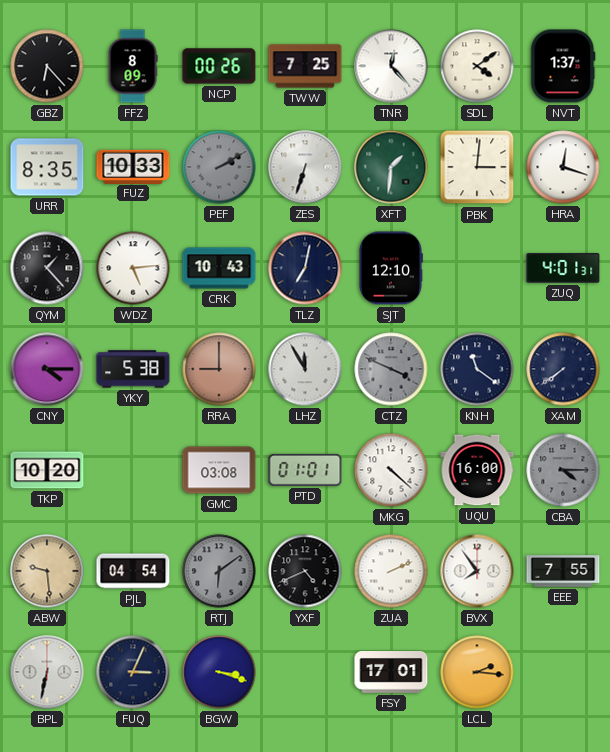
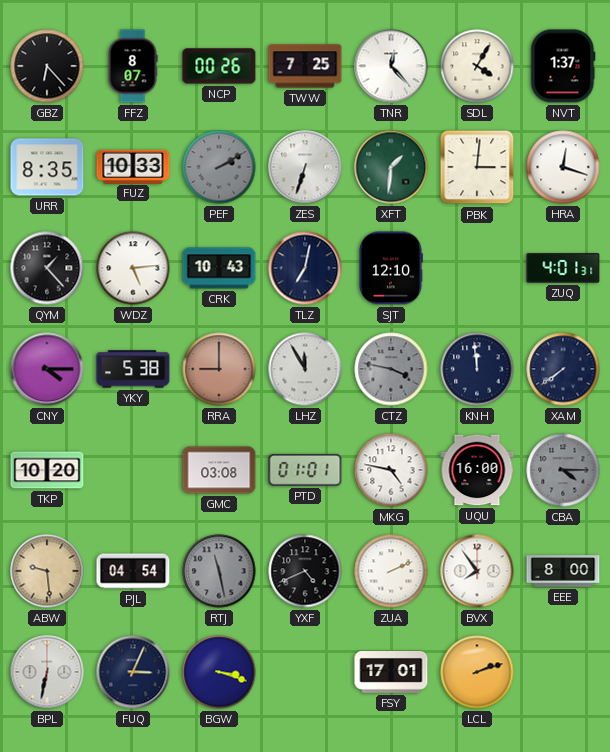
FFZ: 8:09 -> 8:07 (133, 66)
SDL: 4:09 -> 4:05 (477, 66)
CTZ: 3:49 -> 3:47 (391, 369)
KNH: 11:21 -> 11:59 (477, 369)
MKG: 4:22 -> 4:47 (391, 470)
RTJ: 6:09 -> 11:28 (219, 571)
EEE: 7:55 -> 8:00 (563, 571)
LCL: 2:16 -> 2:12 (477, 672)
